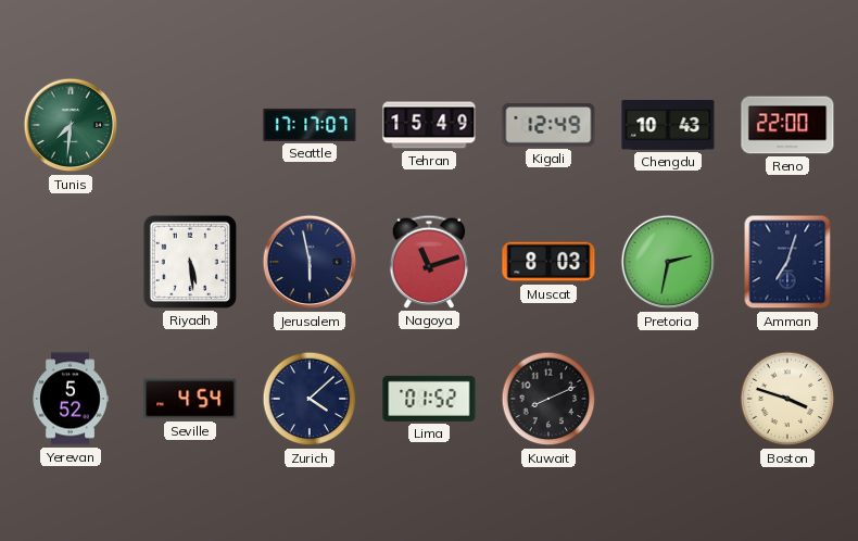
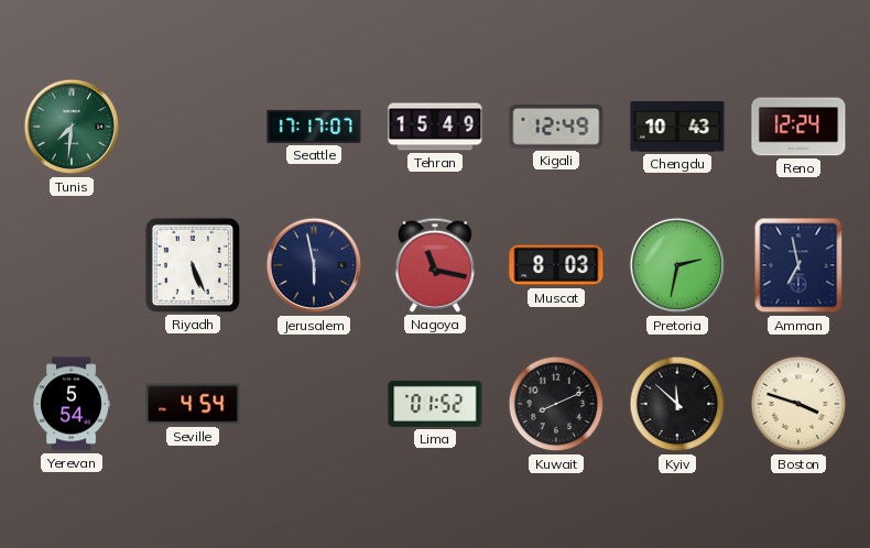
Reno: 22:00 -> 12:24 (798, 127)
Riyadh: 5:29 -> 5:26 (193, 265)
Nagoya: 11:12 -> 11:17 (434, 265)
Amman: 7:03 -> 6:58 (798, 265)
Yerevan: 5:52 -> 5:54 (72, 404)
Zurich: 4:08 -> none (310, 399)
Kyiv: none -> 11:52 (677, 404)
